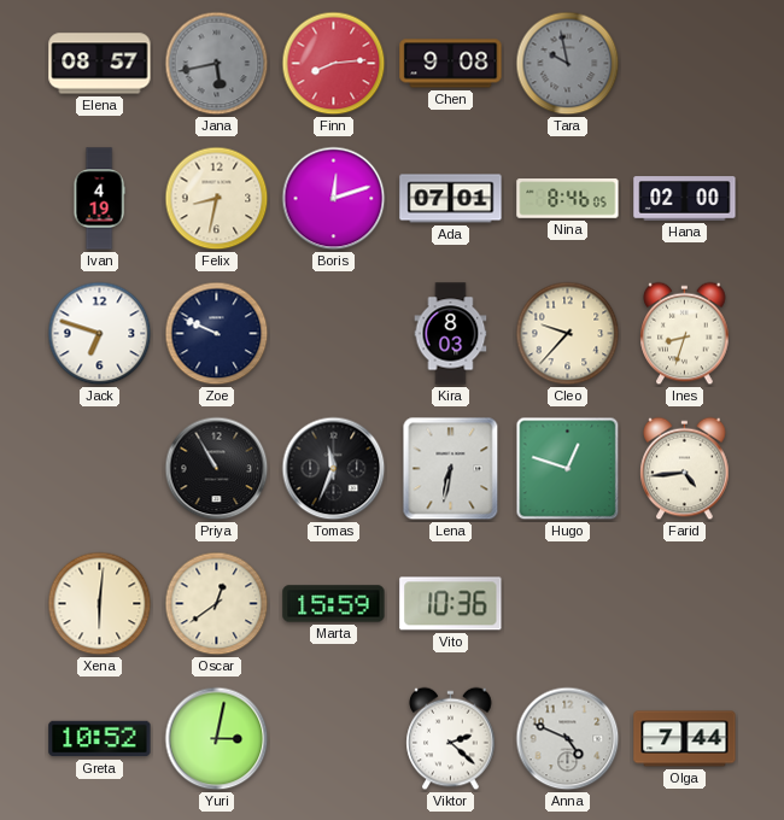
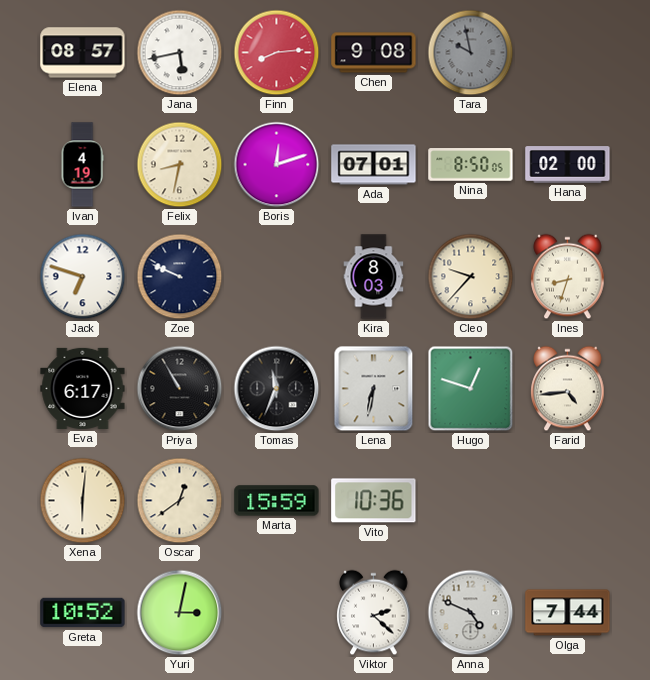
Jana dial: grey -> white (180, 53)
Nina: 8:46 -> 8:50 (471, 165)
Eva: none -> 6:17 (83, 388)
